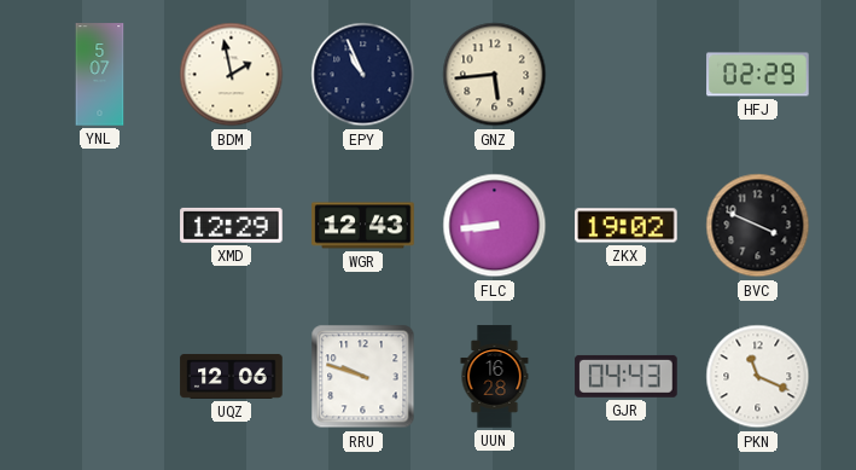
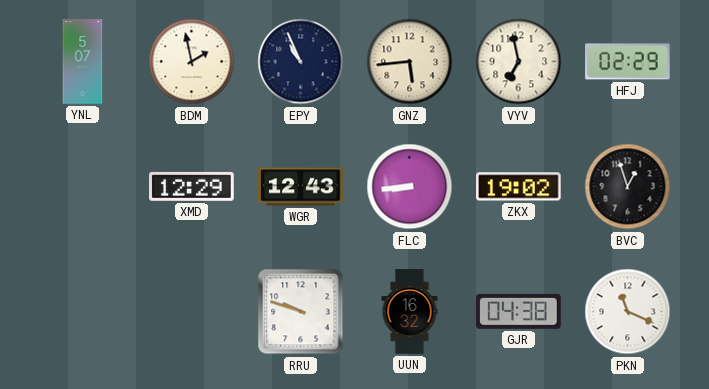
VYV: none -> 6:58 (519, 62)
BVC: 3:49 -> 12:57 (628, 187)
UQZ: 12:06 -> none (232, 376)
UUN: 16:28 -> 16:32 (410, 312)
GJR: 04:43 -> 04:38 (519, 311)
